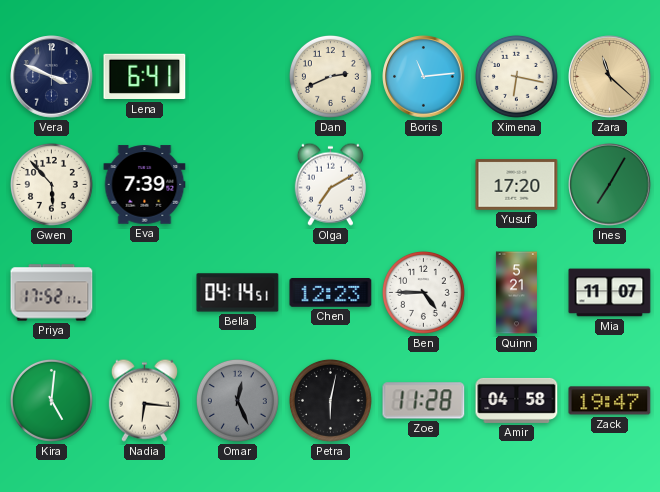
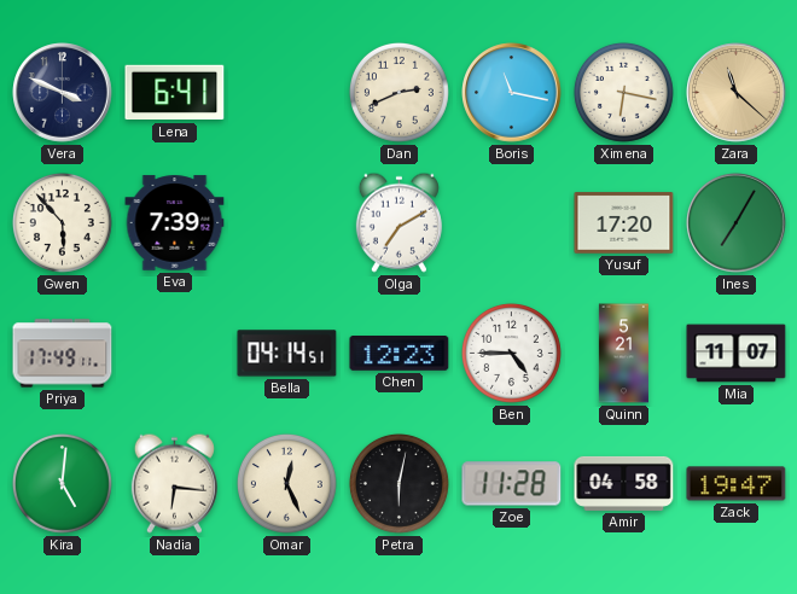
Boris: 11:14 -> 11:17 (512, 93)
Priya: 17:52 -> 17:49 (63, 354)
Omar dial: grey -> cream (286, 483)
